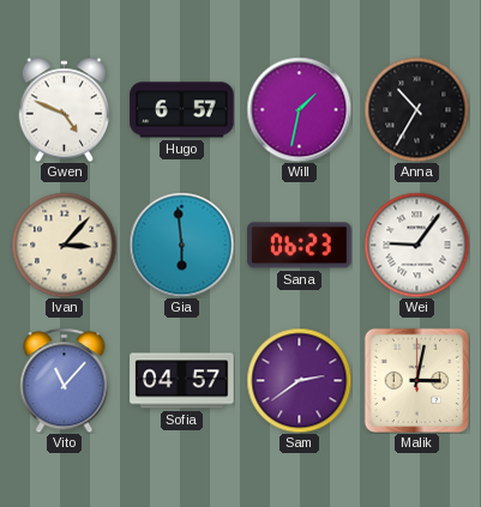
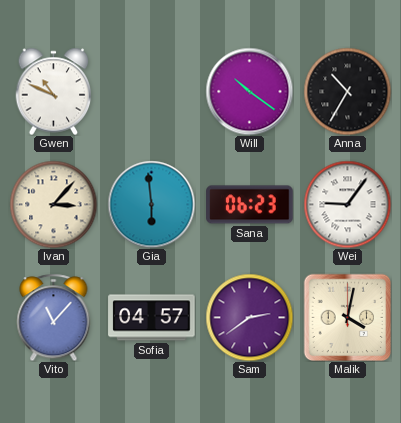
Gwen: 4:49 -> 10:49 (54, 91)
Hugo: 6:57 -> none (182, 110)
Will: 1:32 -> 10:21 (249, 91)
Malik: 3:02 -> 4:02 (347, 317)
